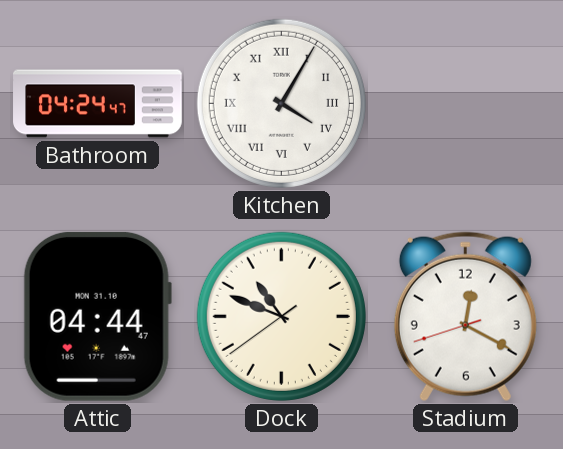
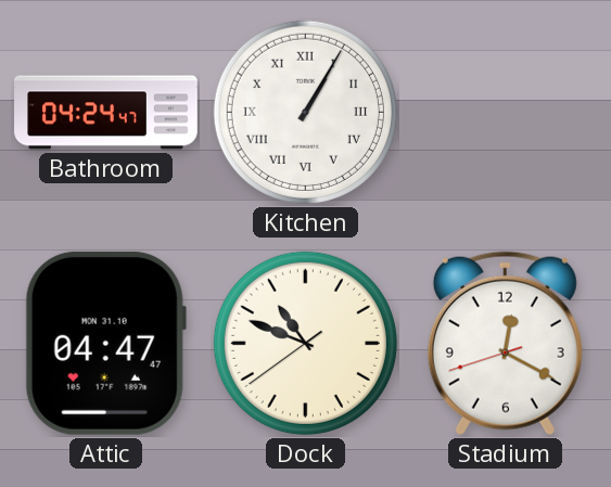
Kitchen: 4:05 -> 1:05 (305, 112)
Attic: 04:44 -> 04:47 (105, 343)
